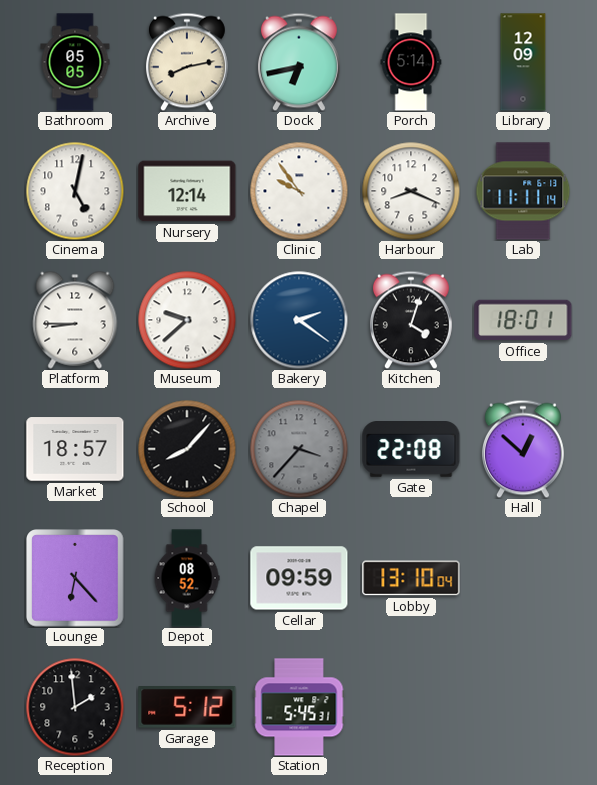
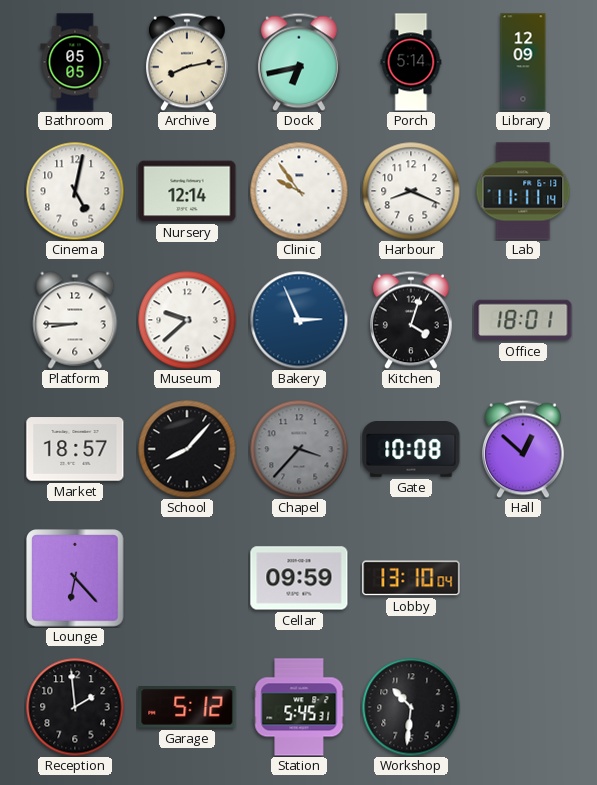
Bakery: 2:21 -> 2:56 (299, 320)
Gate: 22:08 -> 10:08 (411, 450)
Depot: 08:52 -> none (187, 578)
Workshop: none -> 10:31 (411, 707)
